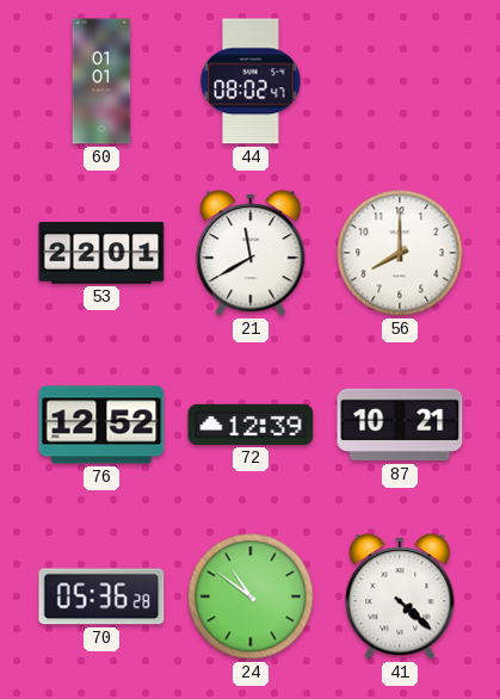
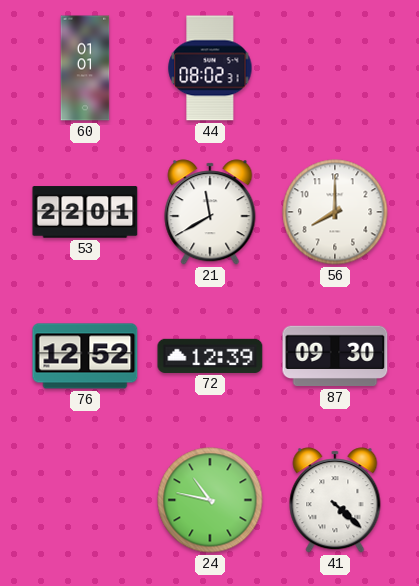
44: 08:02:47 -> 08:02:31 (210, 68)
87: 10:21 -> 09:30 (335, 356)
70: 05:36 -> none (101, 596)
24: 10:51 -> 10:47 (210, 500)
